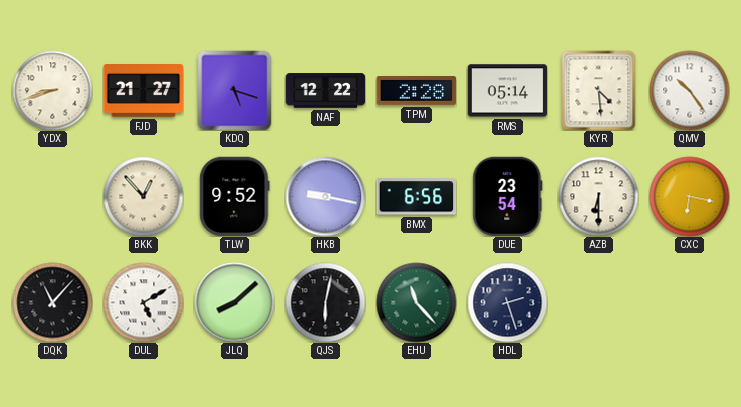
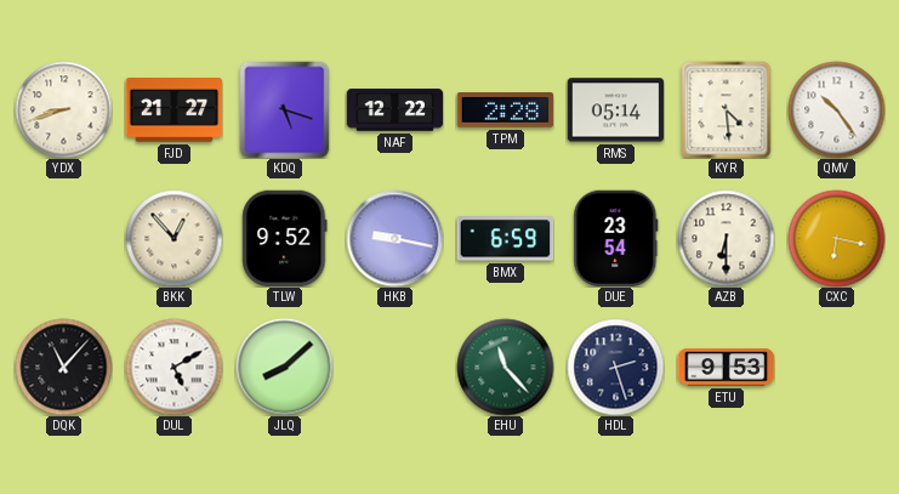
BMX: 6:56 -> 6:59 (505, 239)
QJS: 6:02 -> none (325, 302)
ETU: none -> 9:53 (726, 368)
